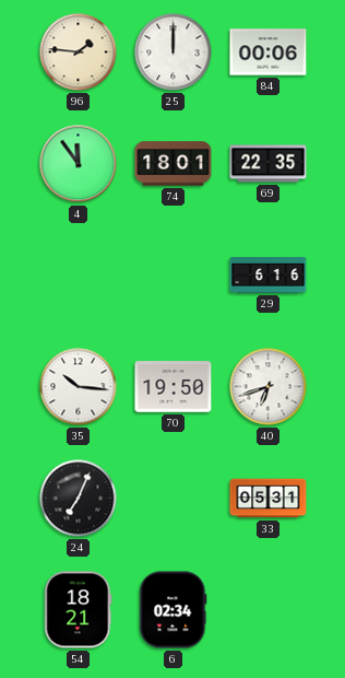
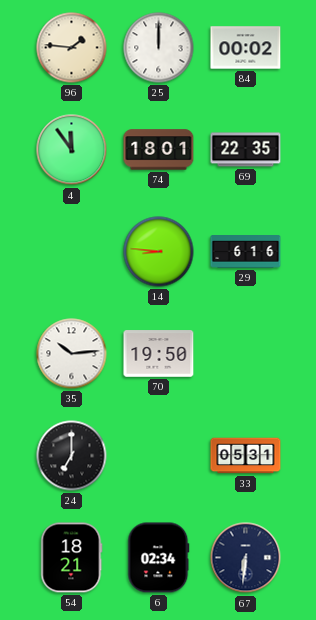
84: 00:06 -> 00:02 (246, 48)
14: none -> 8:46 (159, 252)
35: 10:16 -> 10:14 (72, 354)
40: 6:42 -> none (269, 387)
24: 7:04 -> 7:00 (72, 456)
67: none -> 6:31 (246, 558)
